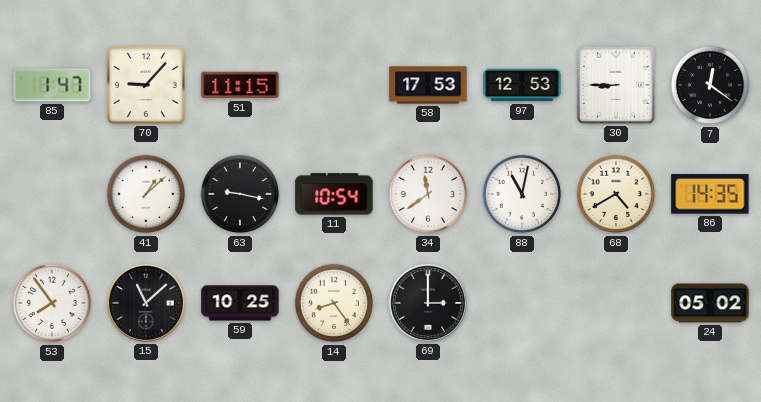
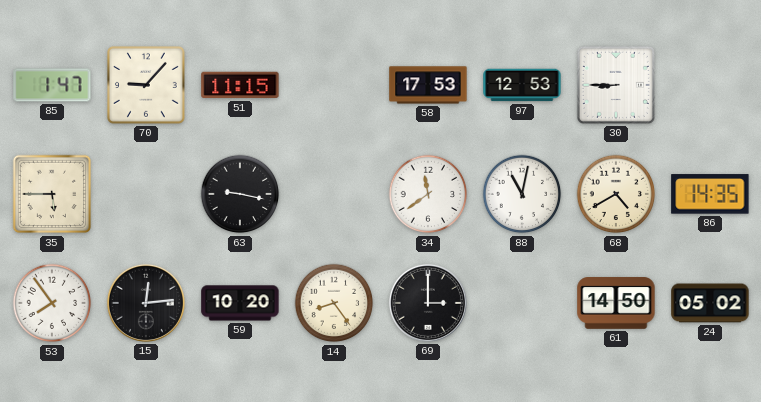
7: 12:21 -> none (710, 85)
35: none -> 5:45 (52, 194)
41: 1:08 -> none (146, 194)
11: 10:54 -> none (334, 194)
15: 11:08 -> 12:14 (146, 303)
59: 10:25 -> 10:20 (240, 303)
61: none -> 14:50 (616, 303)
